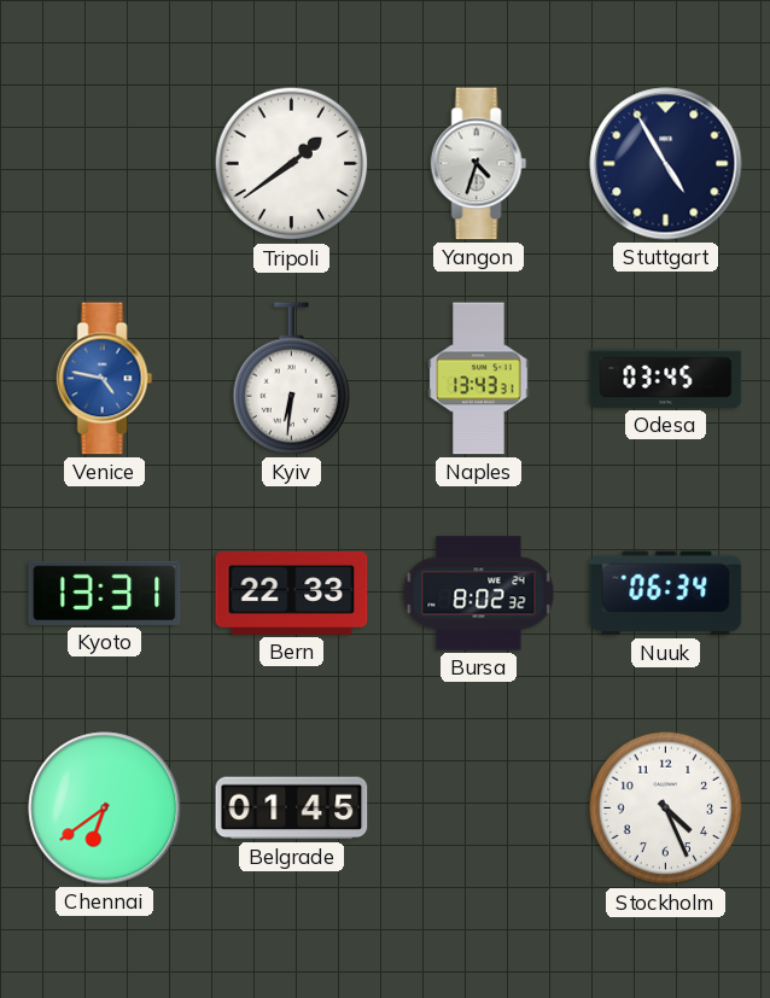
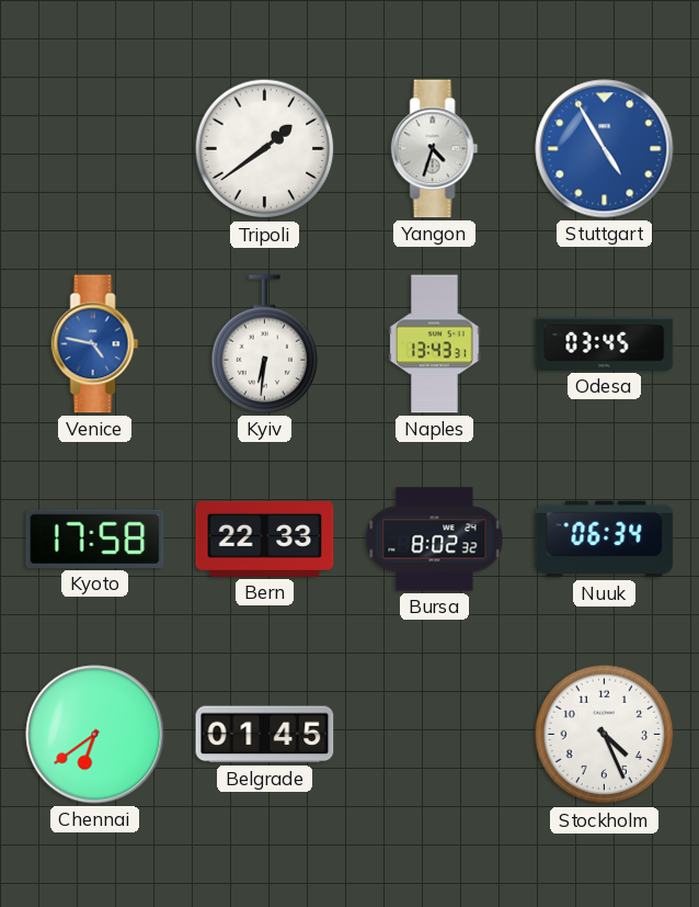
Stuttgart dial: navy -> blue (605, 149)
Kyoto: 13:31 -> 17:58 (95, 538)
